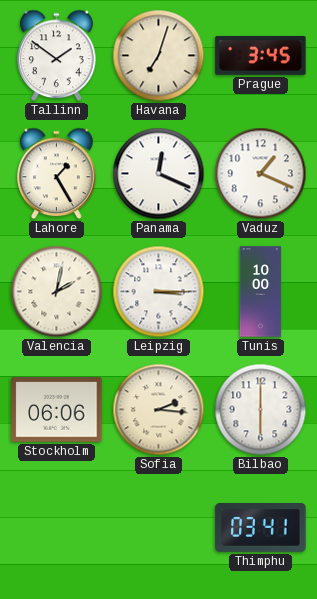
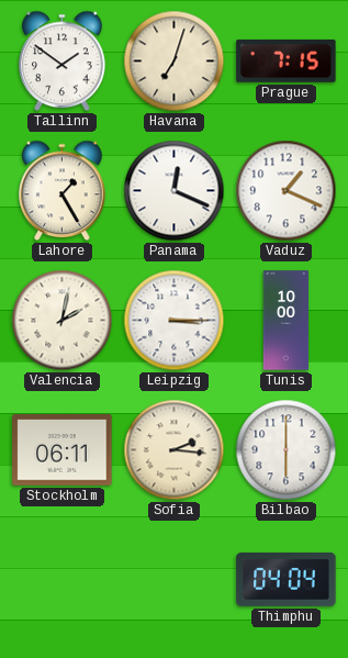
Prague: 3:45 -> 7:15 (287, 60)
Stockholm: 06:06 -> 06:11 (63, 450)
Thimphu: 03:41 -> 04:04 (287, 579)
